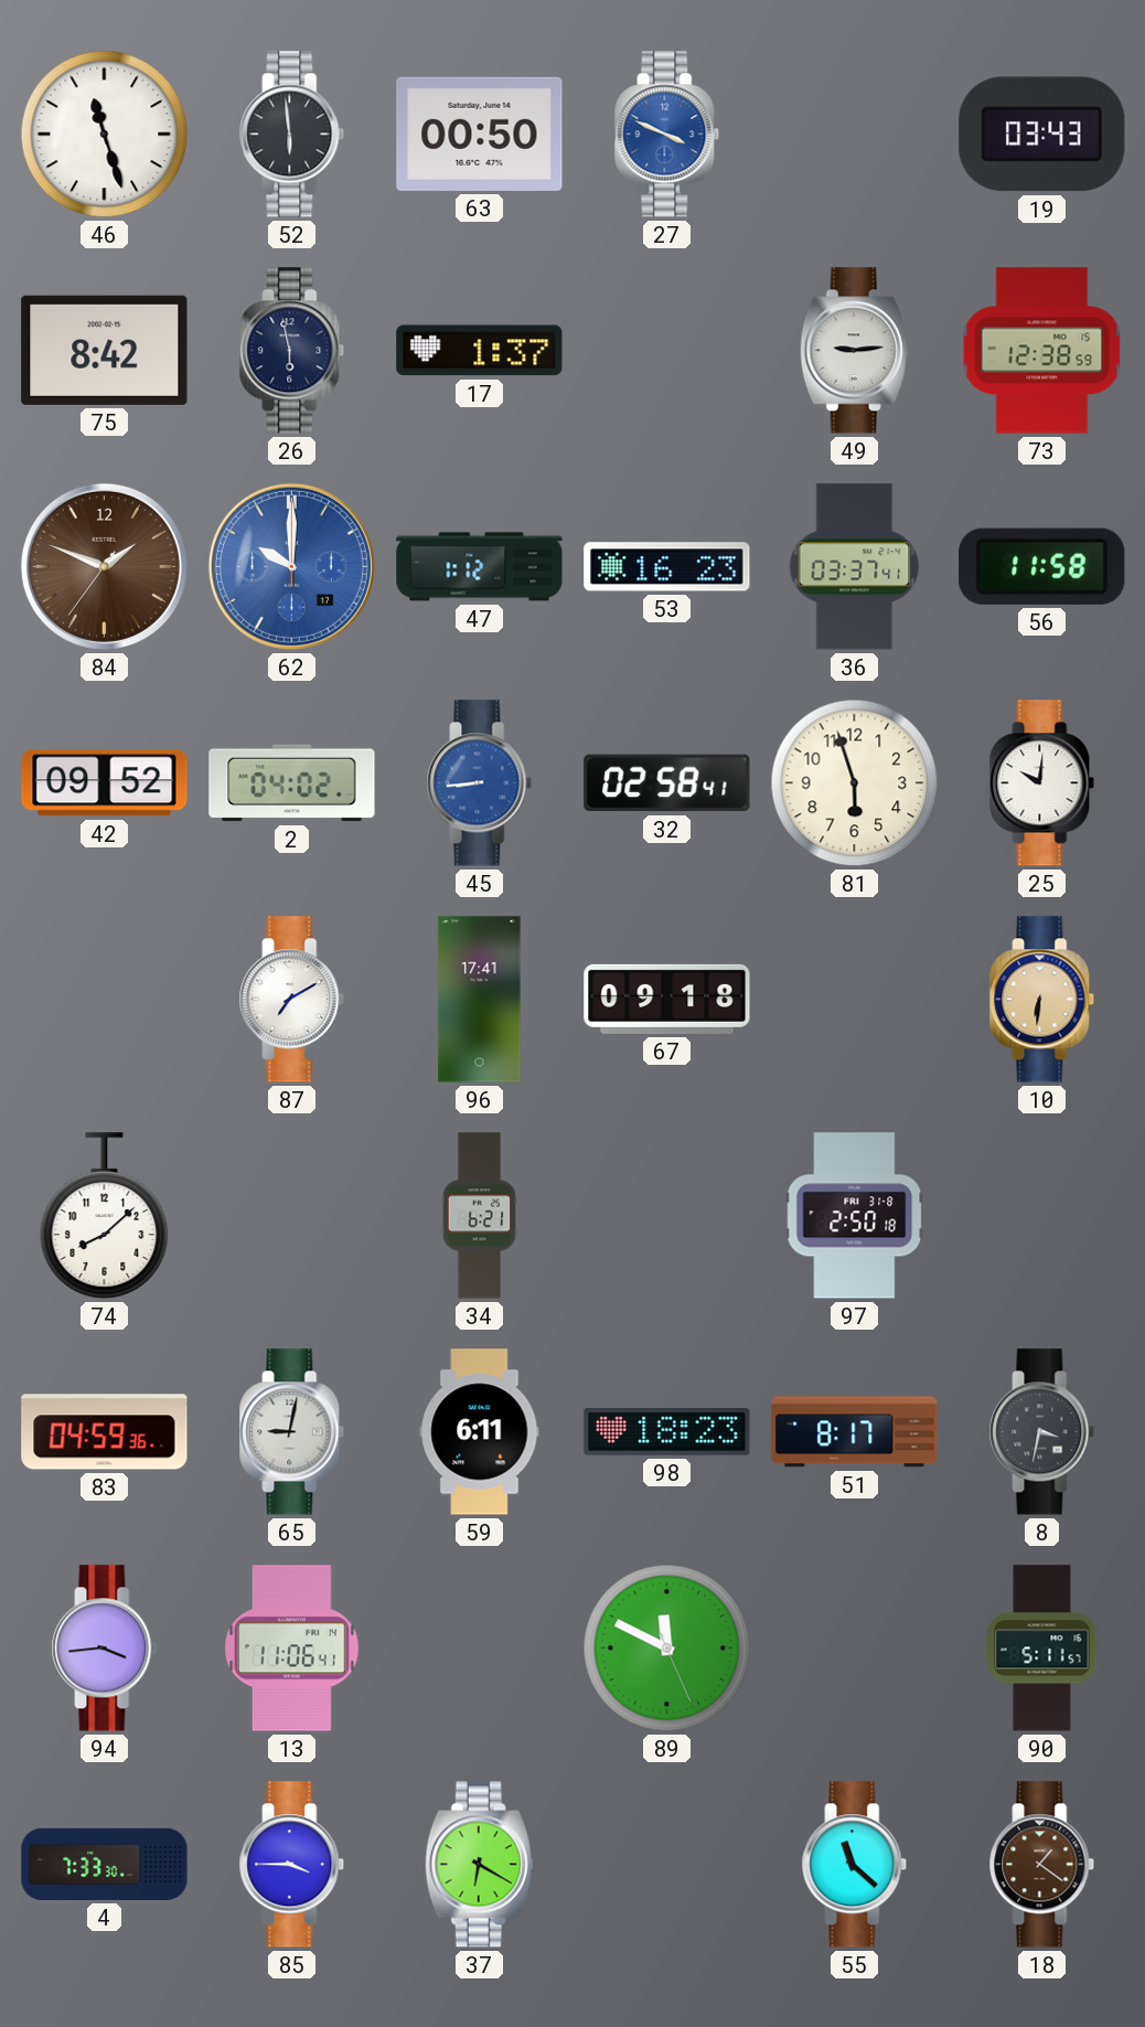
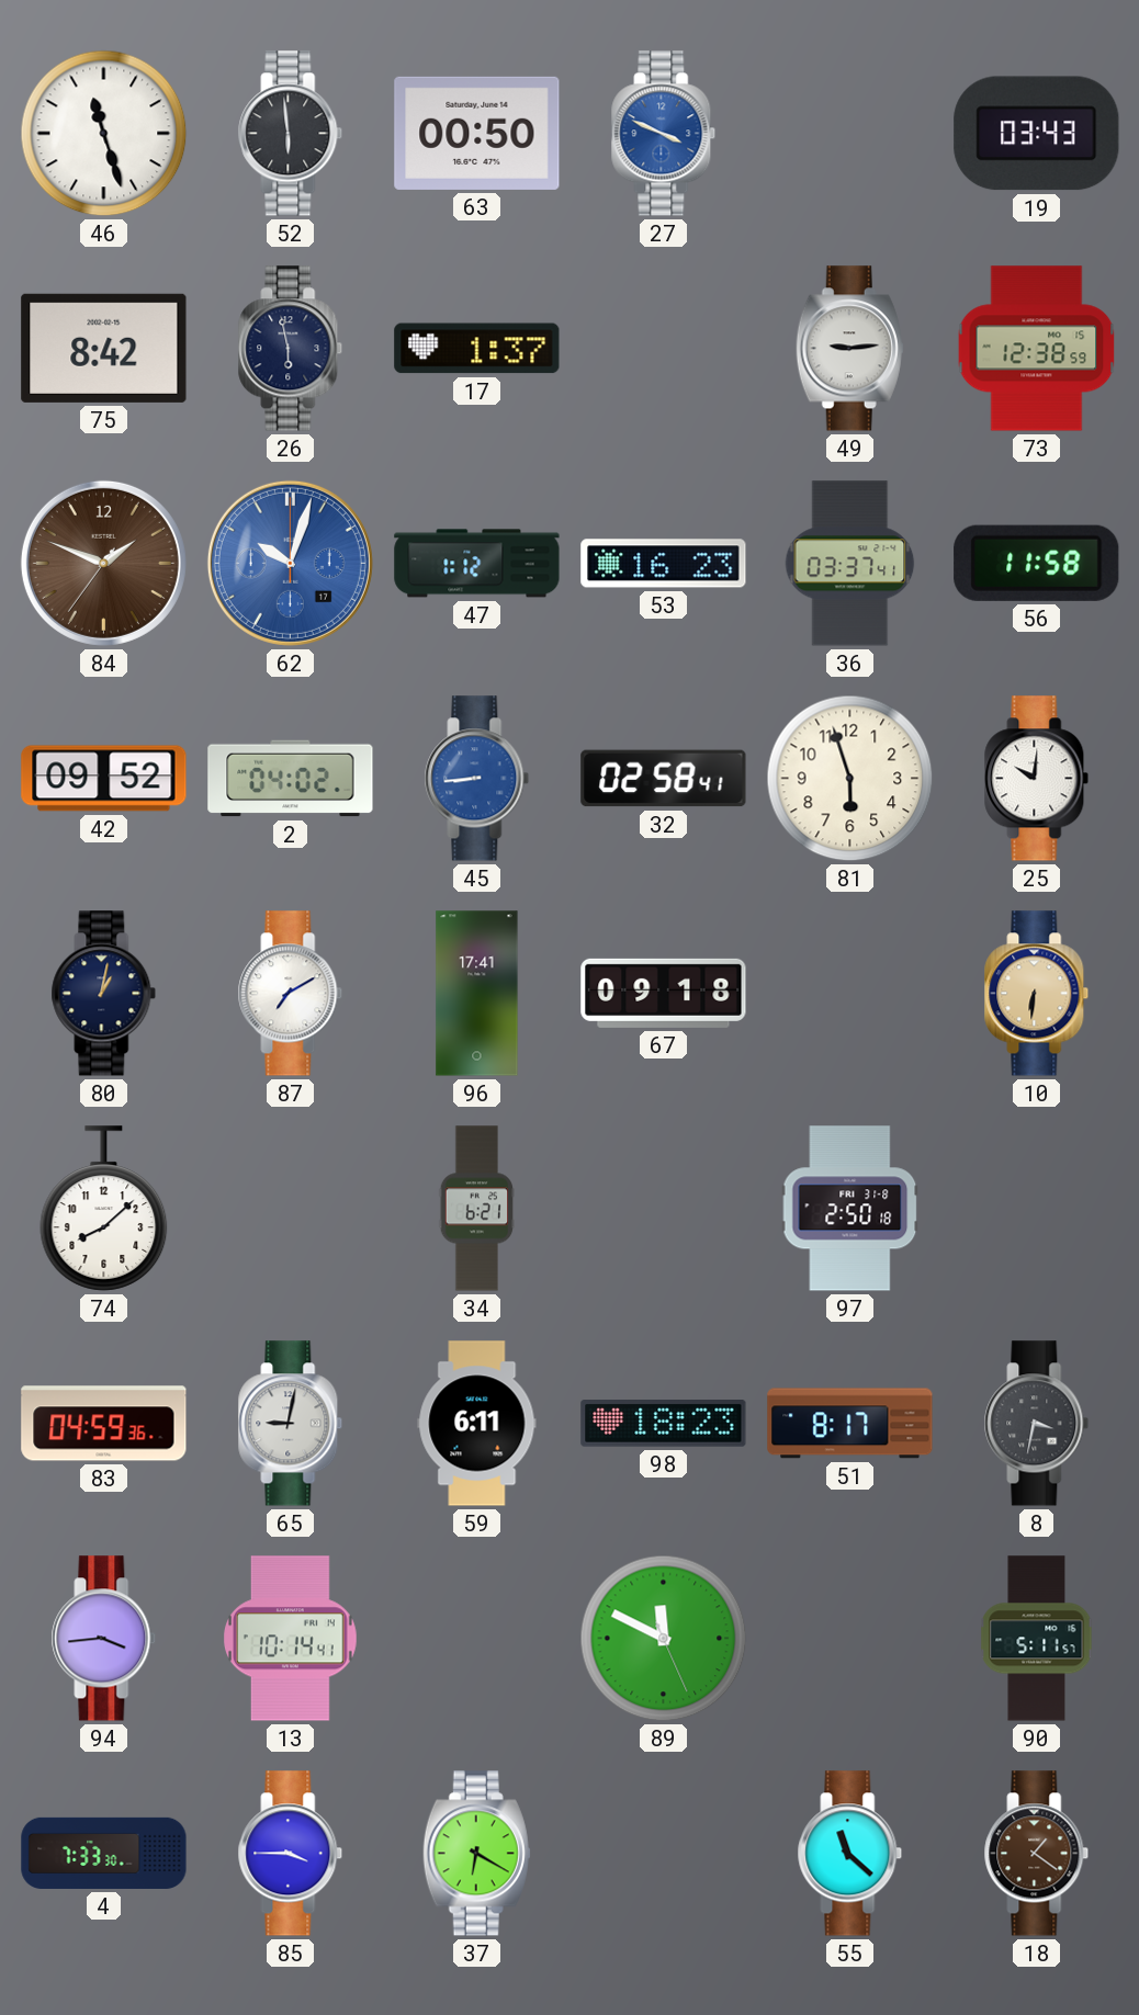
62: 10:00 -> 10:03 (290, 563)
80: none -> 1:02 (104, 994)
13: 11:06 -> 10:14 (291, 1639)
